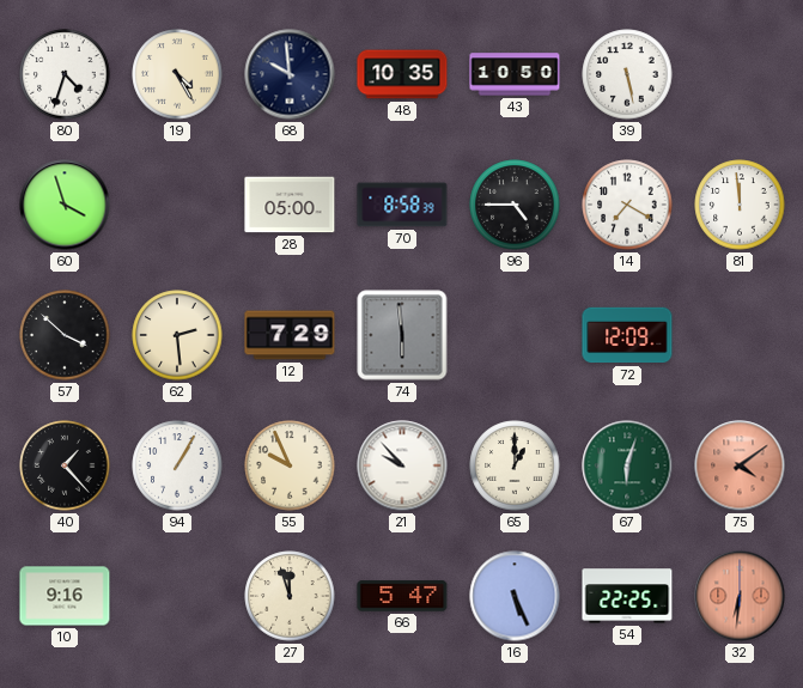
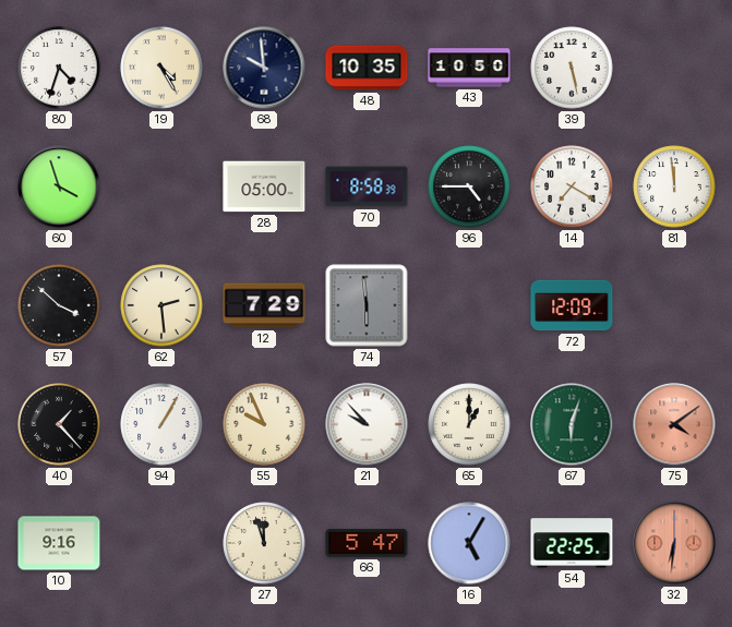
16: 5:26 -> 5:05 (469, 543)
